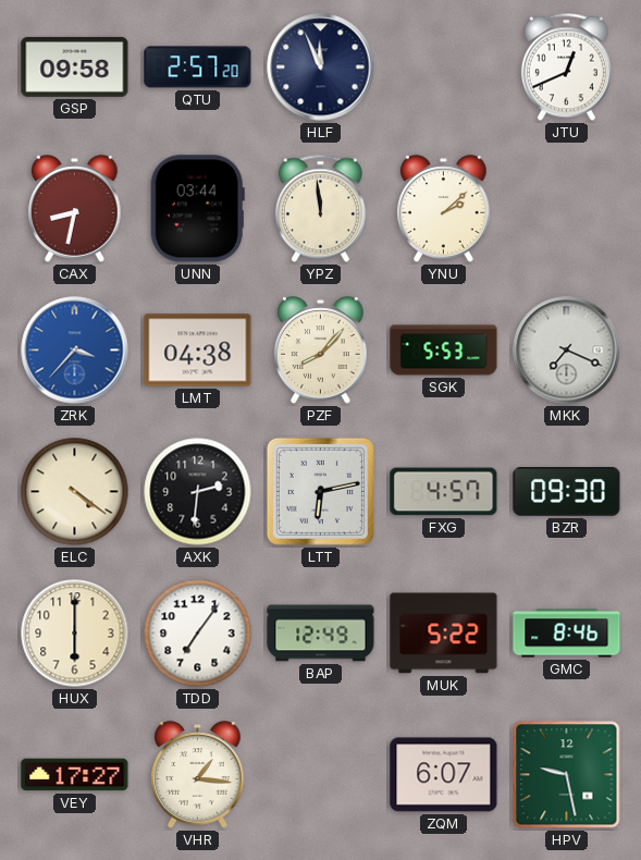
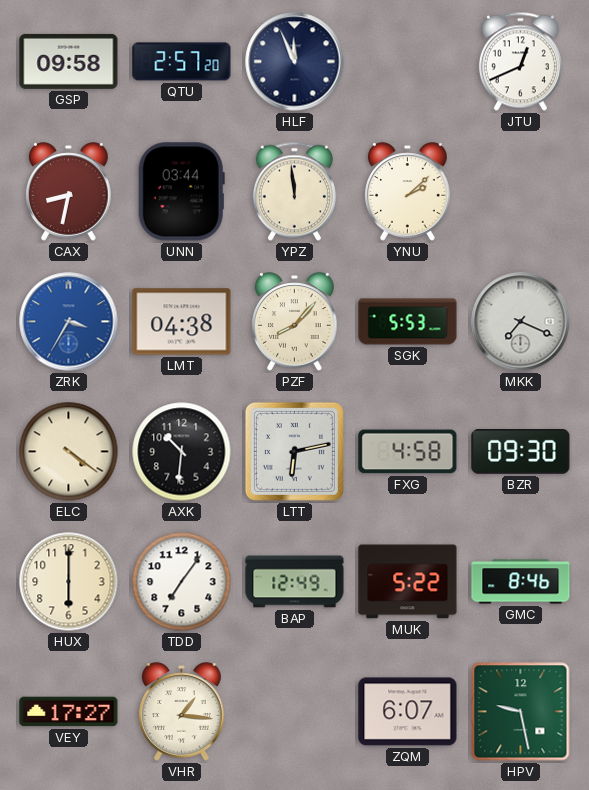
ZRK: 3:37 -> 3:35 (69, 322)
AXK: 2:31 -> 10:31 (182, 452)
FXG: 4:57 -> 4:58 (408, 452)
